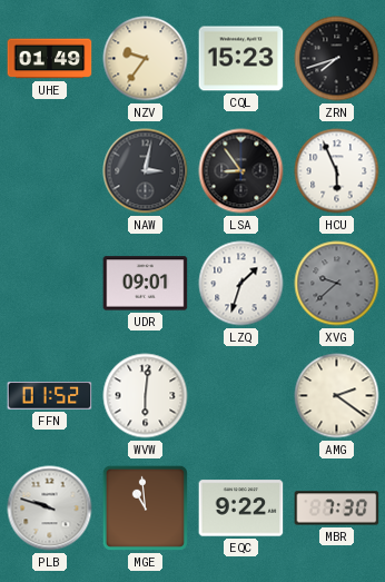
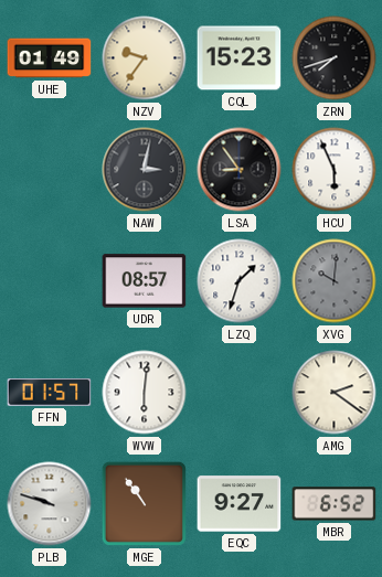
UDR: 09:01 -> 08:57 (145, 281)
XVG: 9:38 -> 10:01 (335, 281)
FFN: 01:52 -> 01:57 (50, 393)
MGE: 10:59 -> 10:54 (144, 503)
EQC: 9:22 -> 9:27 (240, 504)
MBR: 7:30 -> 6:52 (335, 504)
